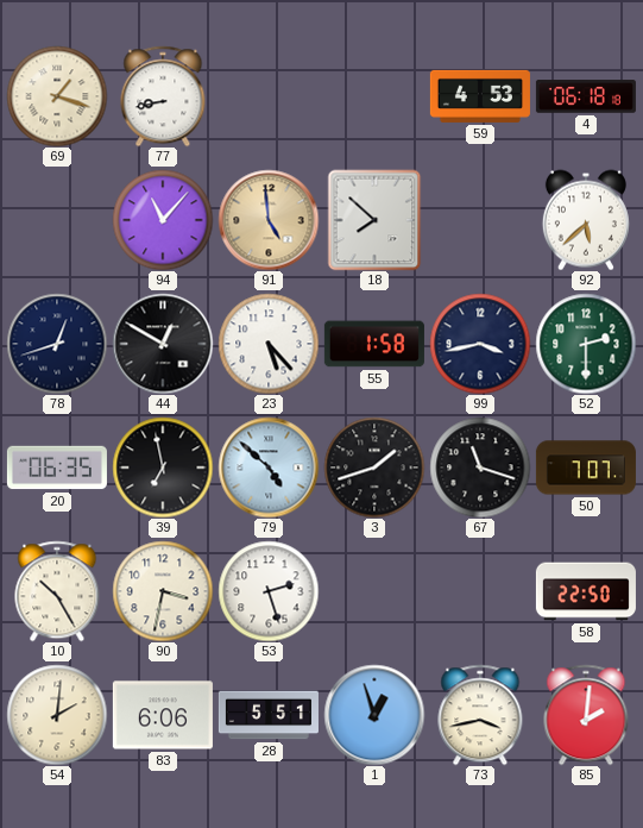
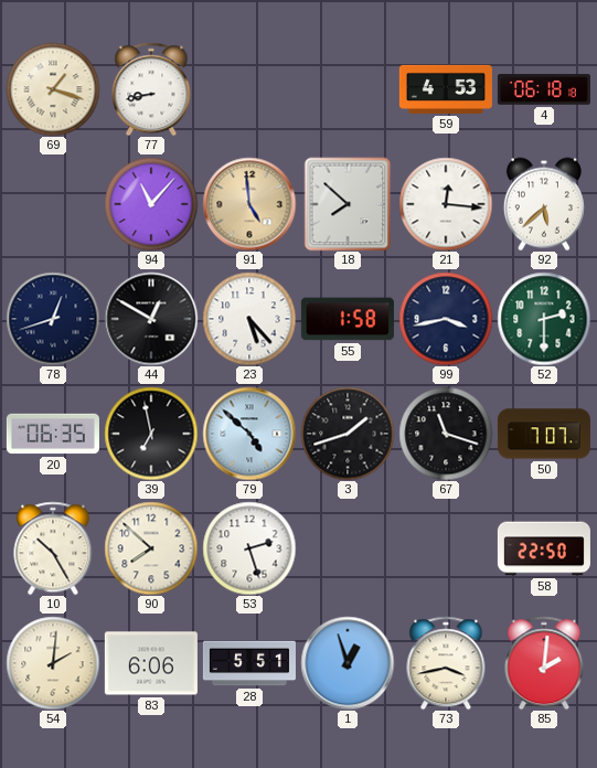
21: none -> 12:16 (446, 204)
90: 3:32 -> 7:52 (151, 548)
